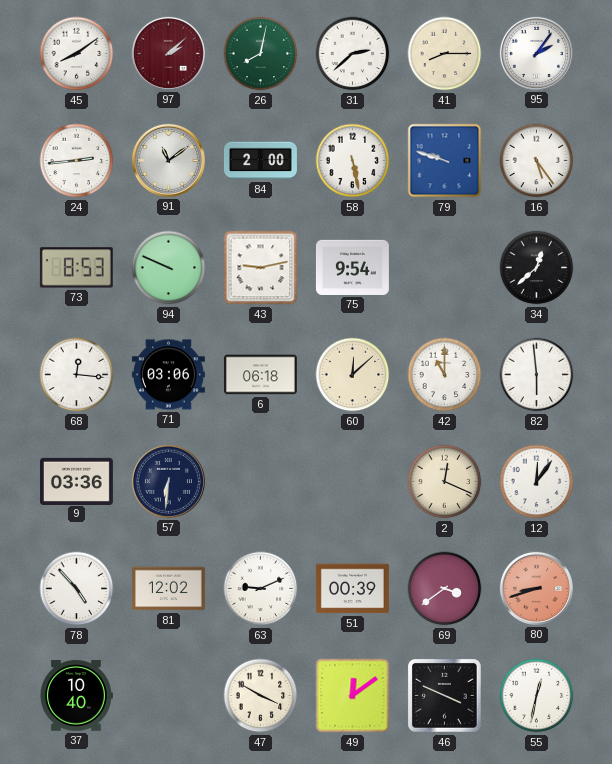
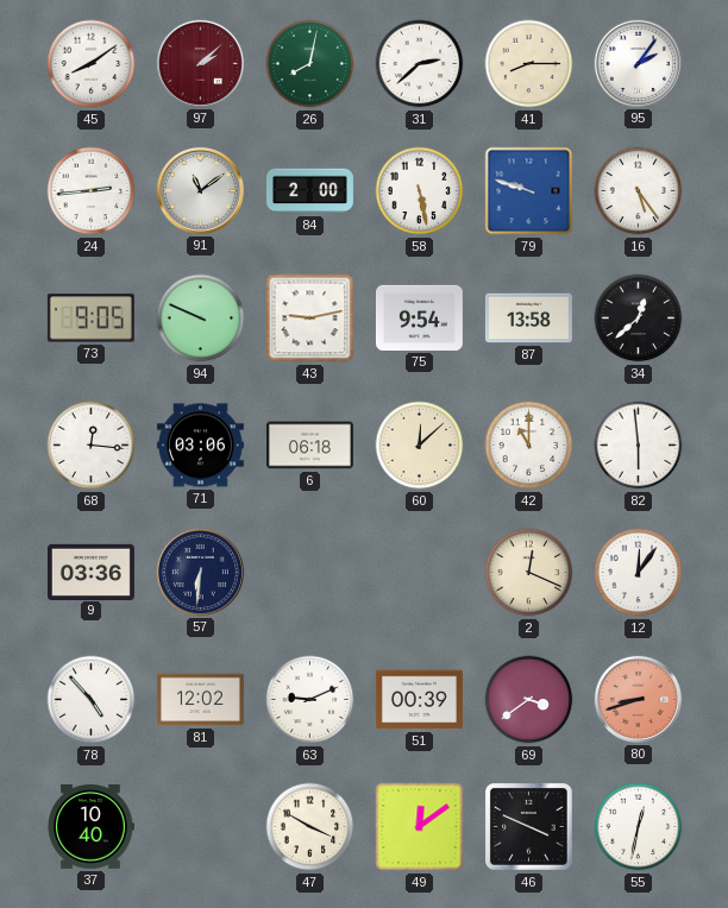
73: 8:53 -> 9:05 (90, 319)
87: none -> 13:58 (528, 319)
